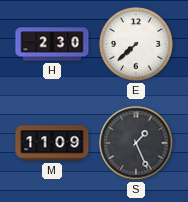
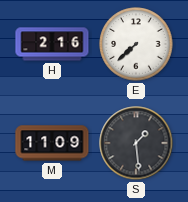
H: 2:30 -> 2:16 (52, 44)
S: 1:26 -> 1:29 (136, 143)
